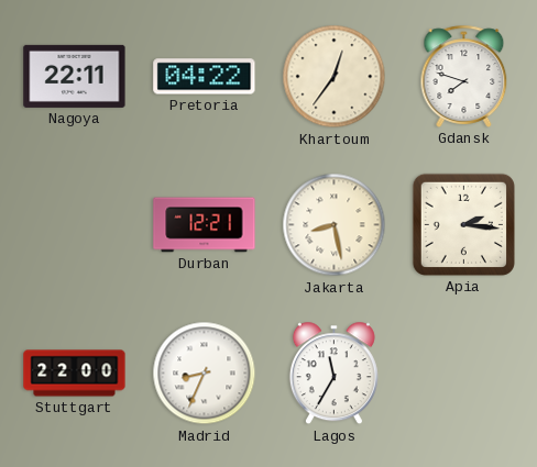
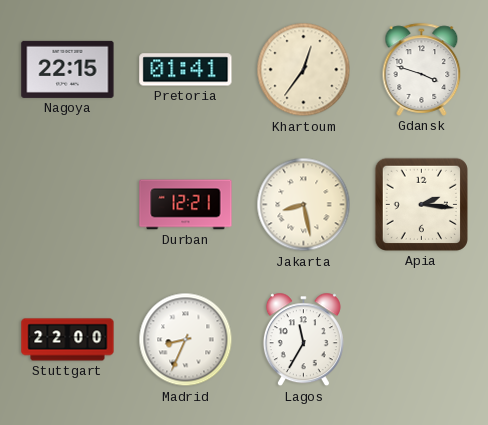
Nagoya: 22:11 -> 22:15 (68, 69)
Pretoria: 04:22 -> 01:41 (186, 70)
Gdansk: 7:48 -> 3:48 (422, 69)
